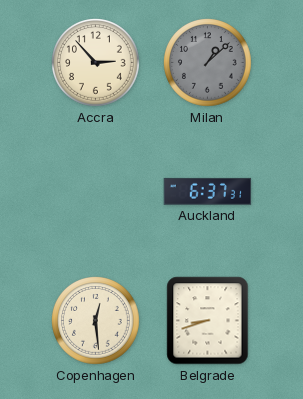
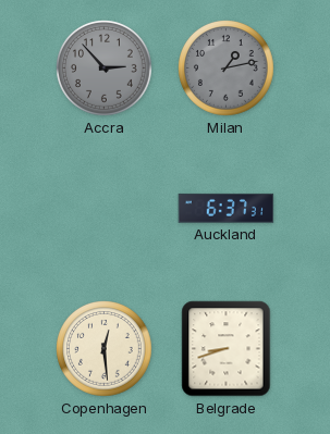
Accra dial: cream -> grey (105, 69)
Milan: 1:08 -> 1:13 (227, 69)
